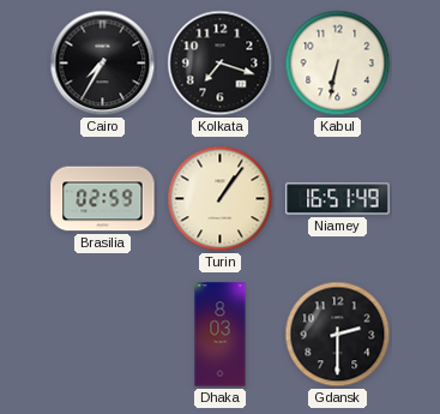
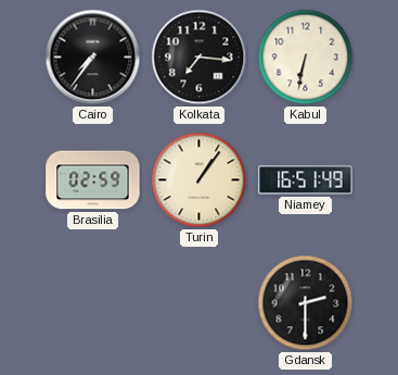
Cairo: 7:35 -> 7:36 (93, 58)
Kolkata: 7:18 -> 7:16 (200, 58)
Dhaka: 8:03 -> none (221, 335)
